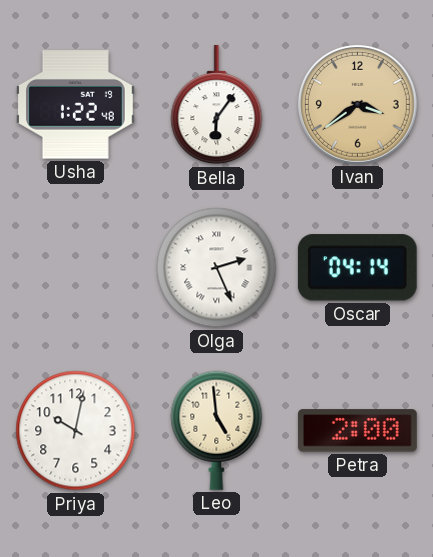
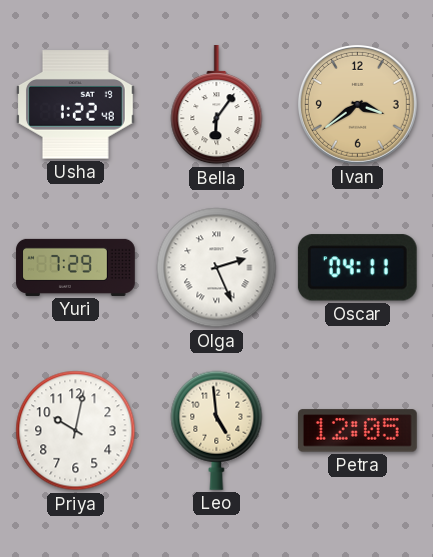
Yuri: none -> 7:29 (76, 267)
Oscar: 04:14 -> 04:11 (357, 268)
Petra: 2:00 -> 12:05 (357, 431)
